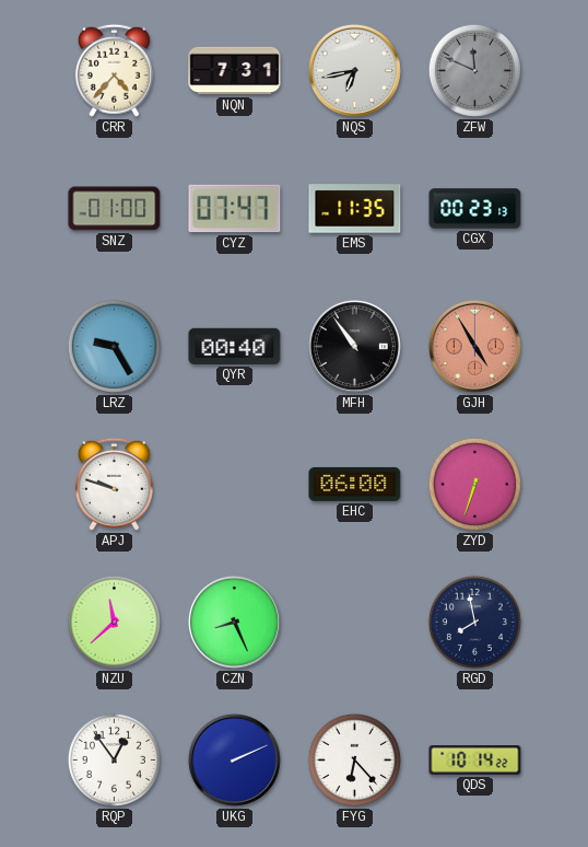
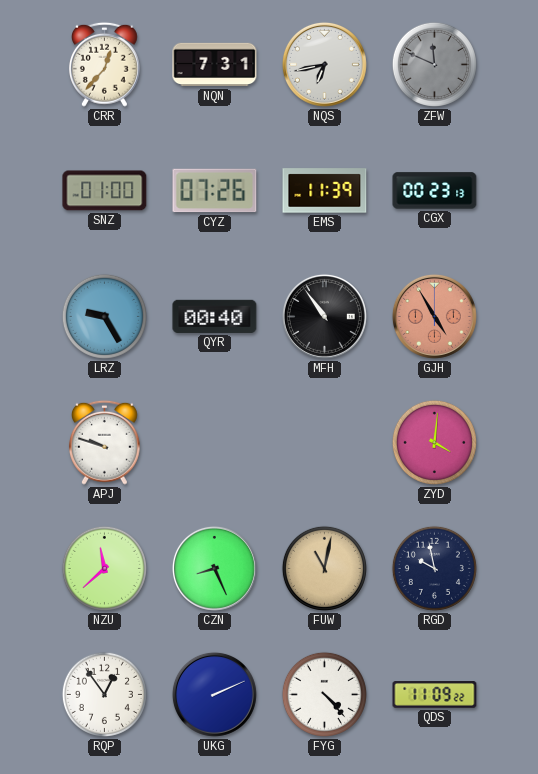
CRR: 4:37 -> 12:37 (104, 64)
CYZ: 07:47 -> 07:26 (215, 191)
EMS: 11:35 -> 11:39 (325, 191)
EHC: 06:00 -> none (355, 484)
ZYD: 6:33 -> 4:01 (434, 442)
FUW: none -> 11:02 (324, 568)
RGD: 7:58 -> 9:58 (434, 568)
FYG: 6:23 -> 4:23 (324, 694)
QDS: 10:14 -> 11:09 (435, 695)
